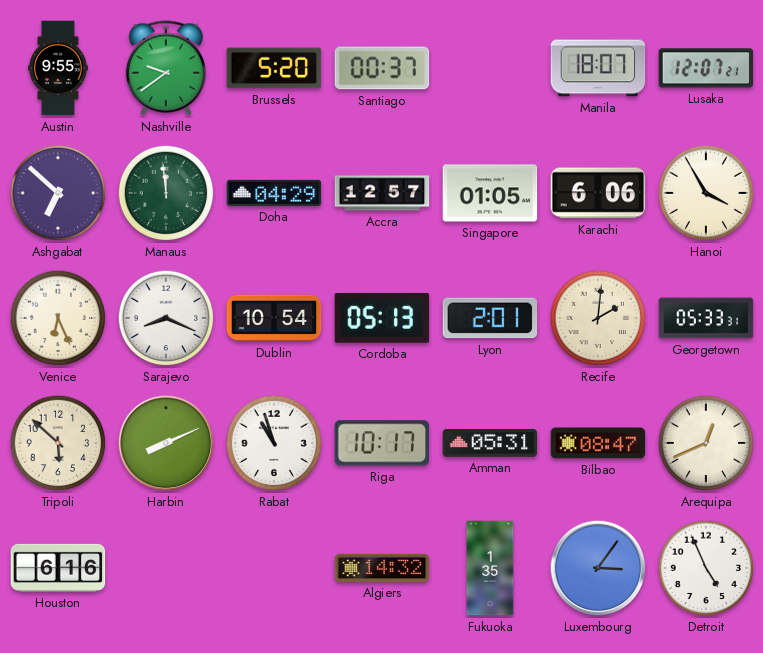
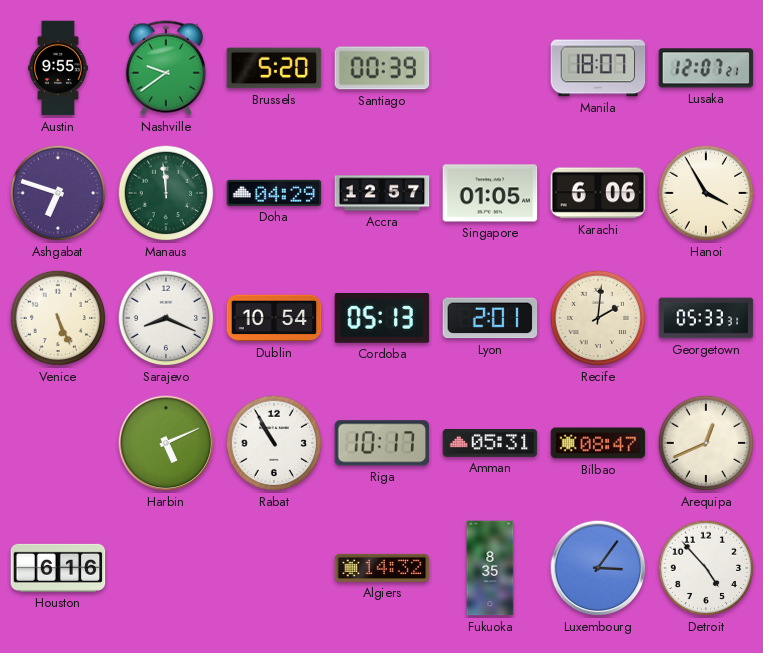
Santiago: 00:37 -> 00:39 (382, 68)
Ashgabat: 6:52 -> 6:48 (58, 193)
Venice: 6:26 -> 5:26 (58, 318)
Tripoli: 5:52 -> none (58, 443)
Harbin: 8:11 -> 5:11 (166, 443)
Rabat: 10:57 -> 10:55 (274, 443)
Fukuoka: 1:35 -> 8:35 (490, 568)
Detroit: 4:56 -> 4:53 (706, 568)
